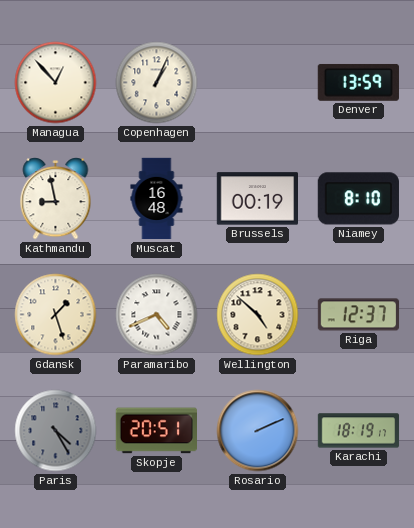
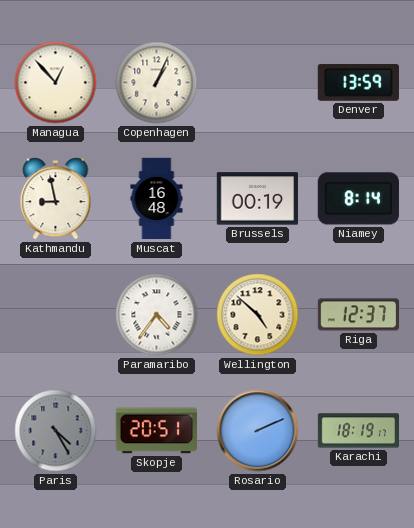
Niamey: 8:10 -> 8:14 (358, 199)
Gdansk: 1:27 -> none (56, 315)
Paramaribo: 4:41 -> 4:36 (157, 315)
